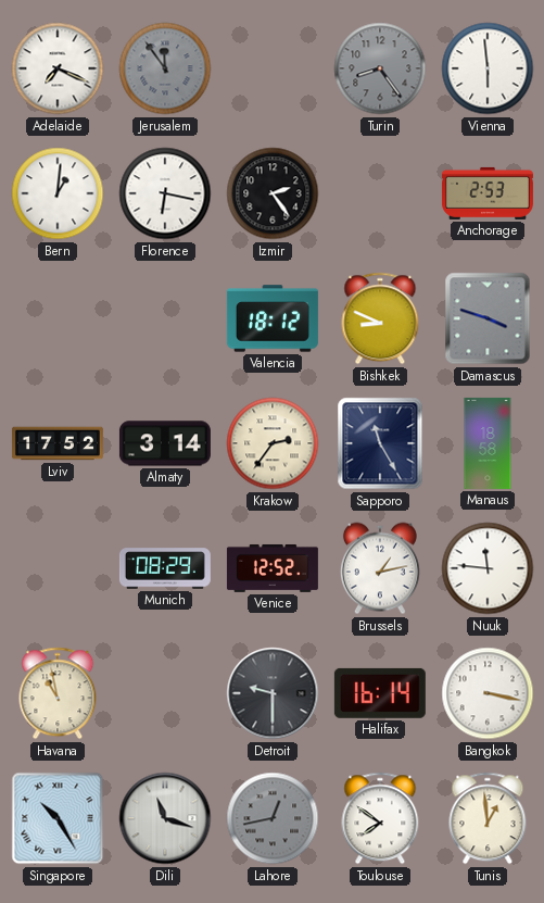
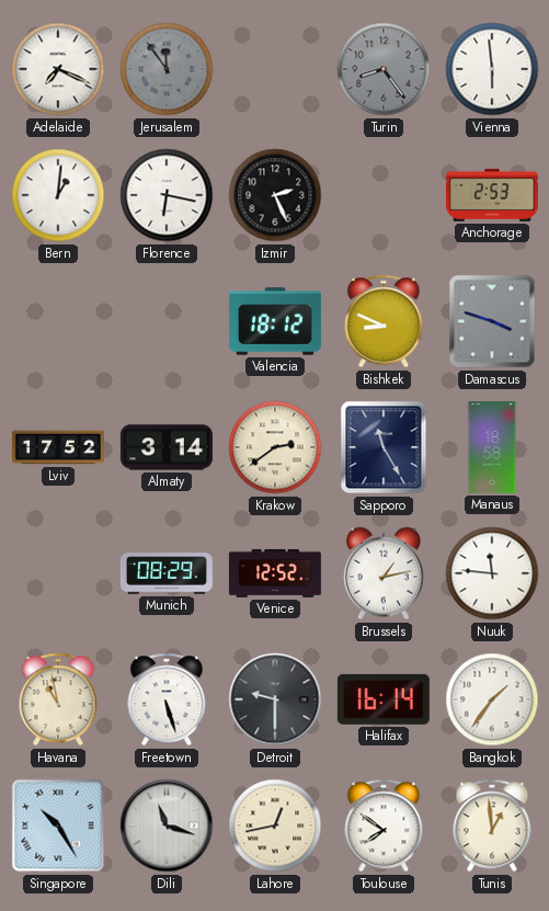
Izmir: 2:24 -> 2:26 (275, 195)
Krakow: 2:36 -> 2:39 (275, 447)
Freetown: none -> 5:27 (167, 699)
Bangkok: 3:17 -> 1:36 (492, 699)
Lahore dial: grey -> cream (275, 825)
